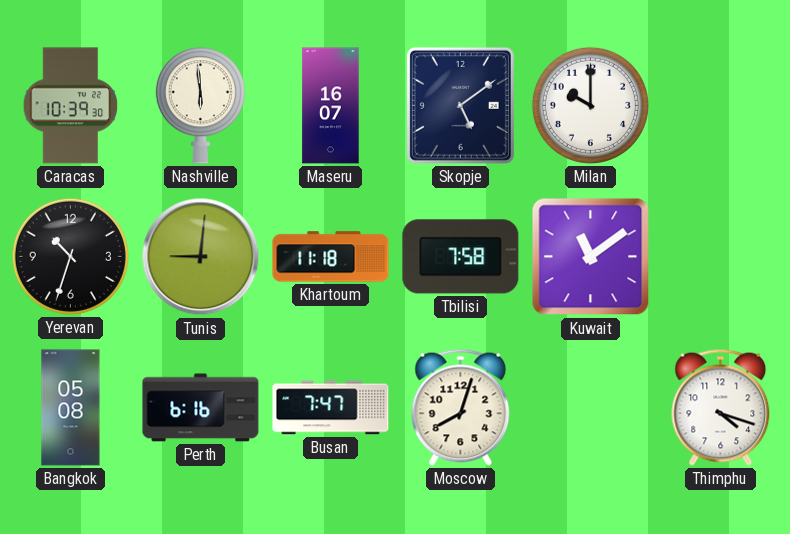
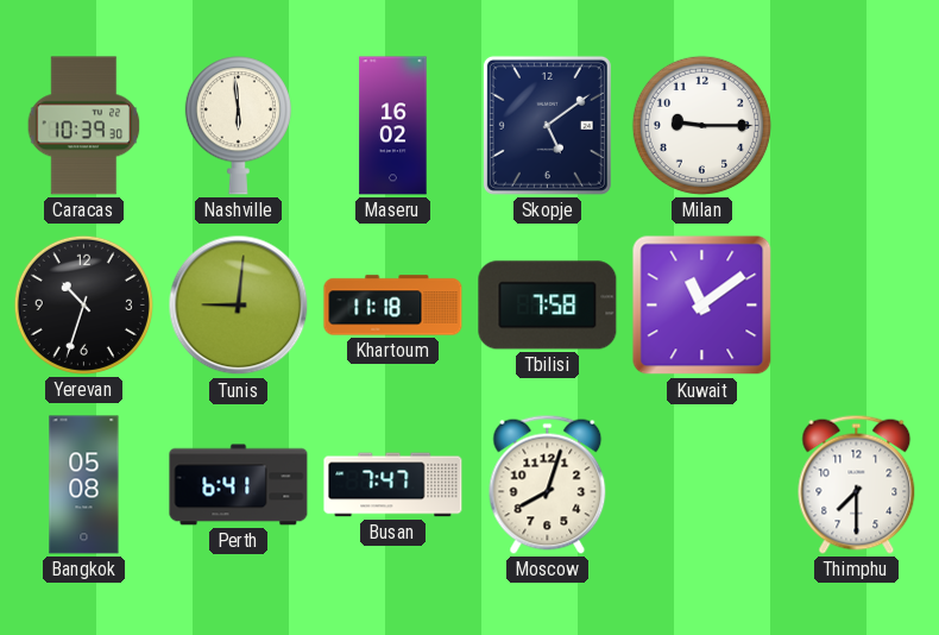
Maseru: 16:07 -> 16:02 (393, 126)
Milan: 10:00 -> 9:15 (701, 125)
Perth: 6:16 -> 6:41 (239, 485)
Thimphu: 4:18 -> 7:30 (857, 484)
